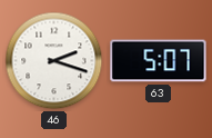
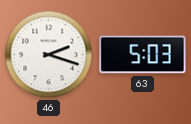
63: 5:07 -> 5:03 (143, 55)
